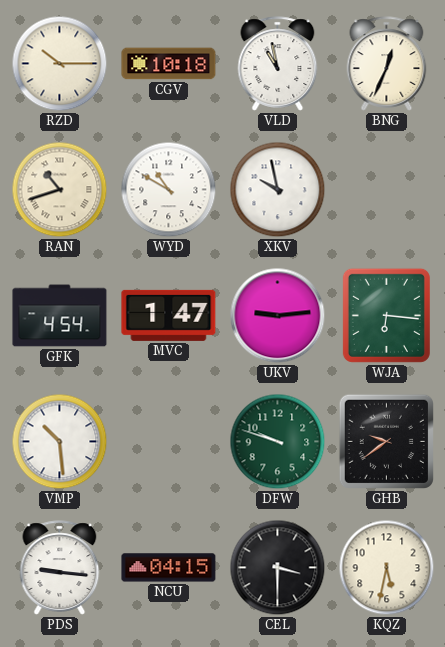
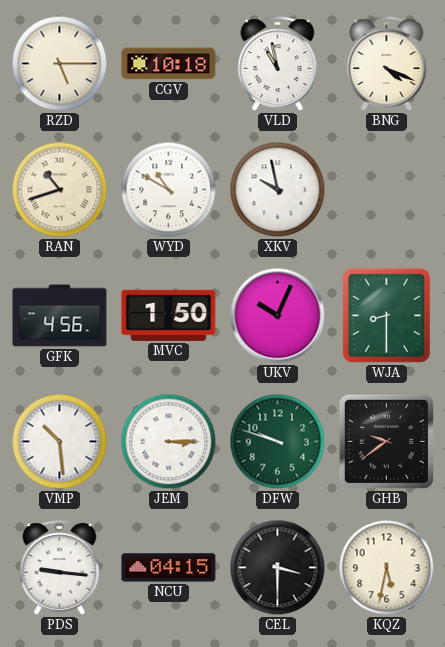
RZD: 10:15 -> 5:15 (60, 64)
BNG: 12:34 -> 4:19 (387, 64)
GFK: 4:54 -> 4:56 (60, 316)
MVC: 1:47 -> 1:50 (169, 315)
UKV: 9:14 -> 10:04 (278, 316)
WJA: 6:16 -> 8:30 (386, 315)
JEM: none -> 3:15 (169, 442)
